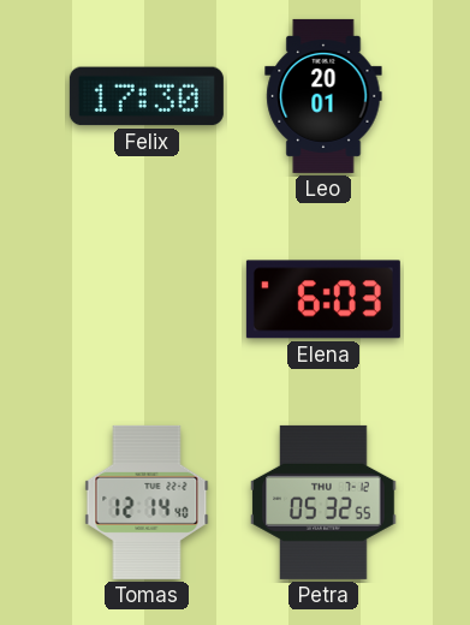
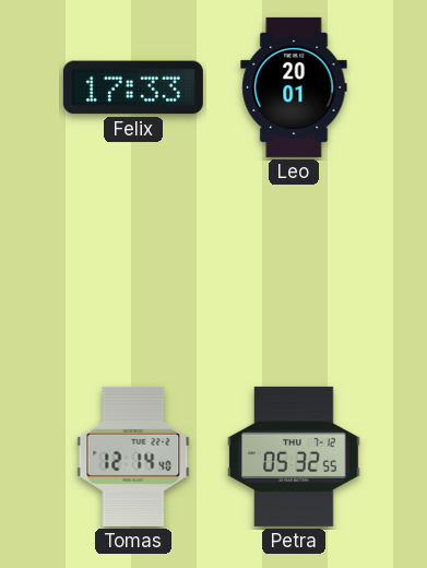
Felix: 17:30 -> 17:33 (133, 87)
Elena: 6:03 -> none (323, 299)
